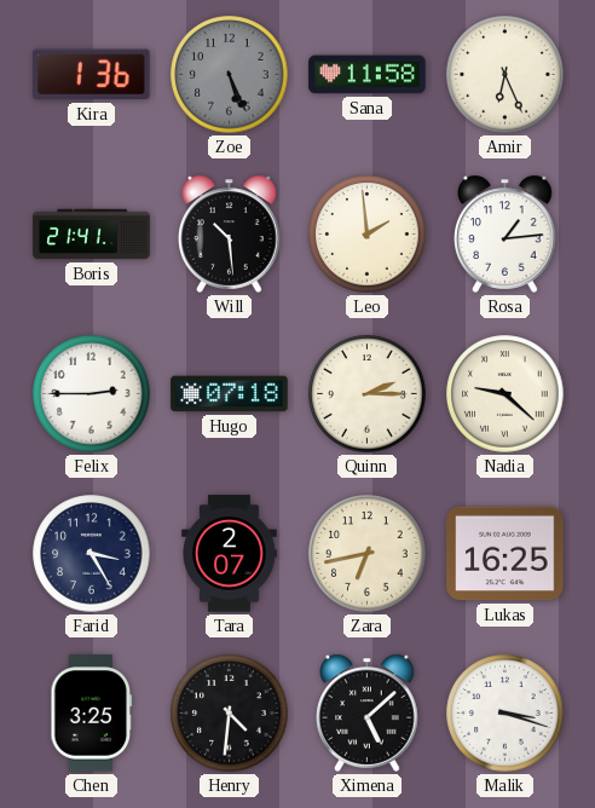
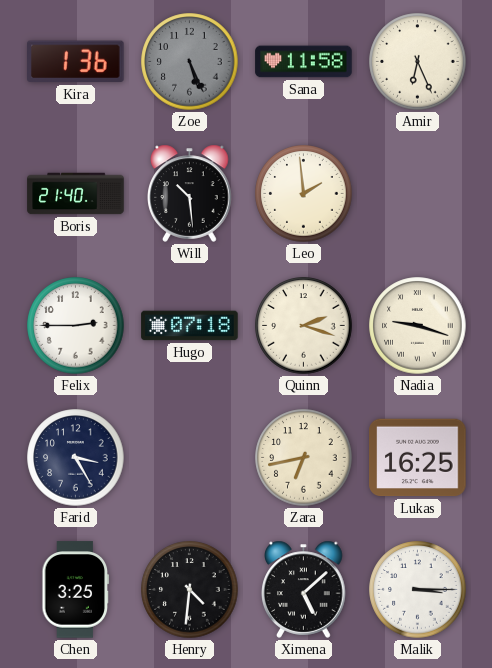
Boris: 21:41 -> 21:40 (76, 194)
Rosa: 1:14 -> none (506, 233)
Quinn: 2:15 -> 2:18 (304, 326)
Nadia: 9:22 -> 9:18 (418, 326)
Tara: 2:07 -> none (230, 554)
Malik: 3:18 -> 3:15 (418, 590)
